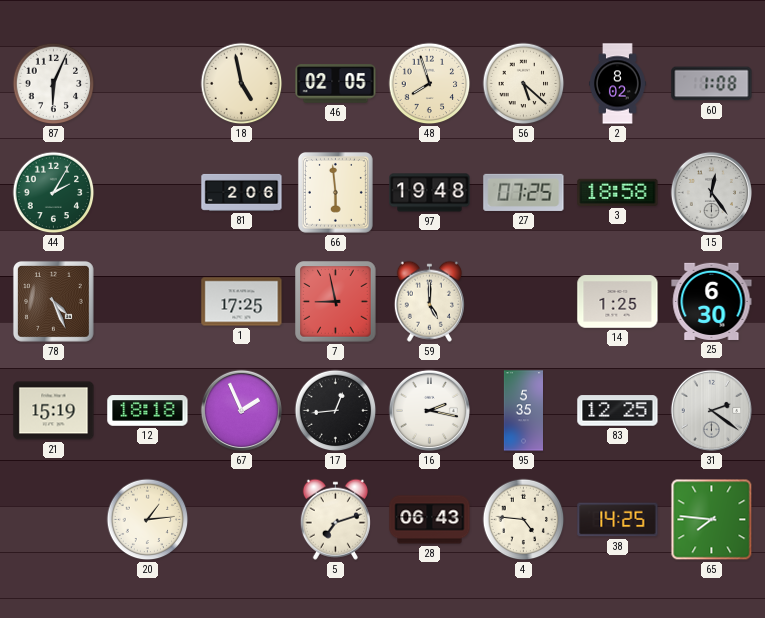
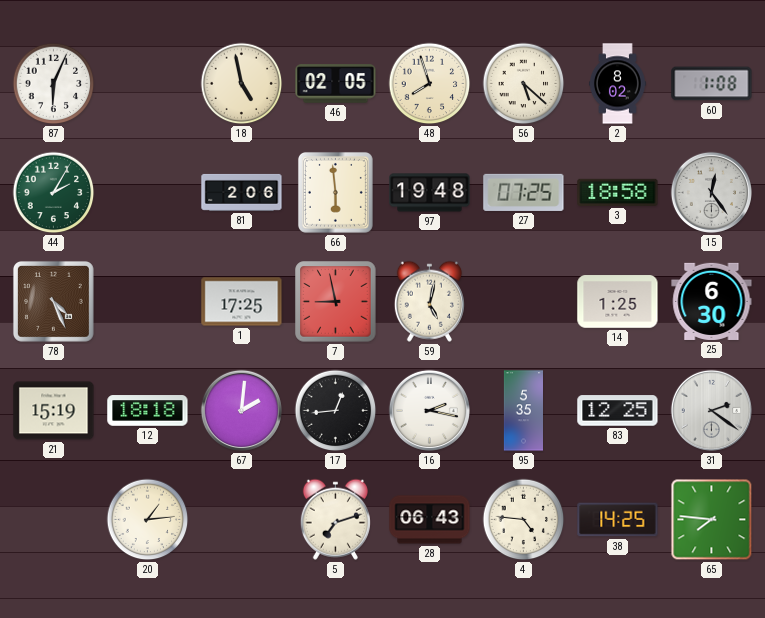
59: 5:00 -> 5:02 (429, 301)
67: 1:56 -> 2:01 (241, 410)
